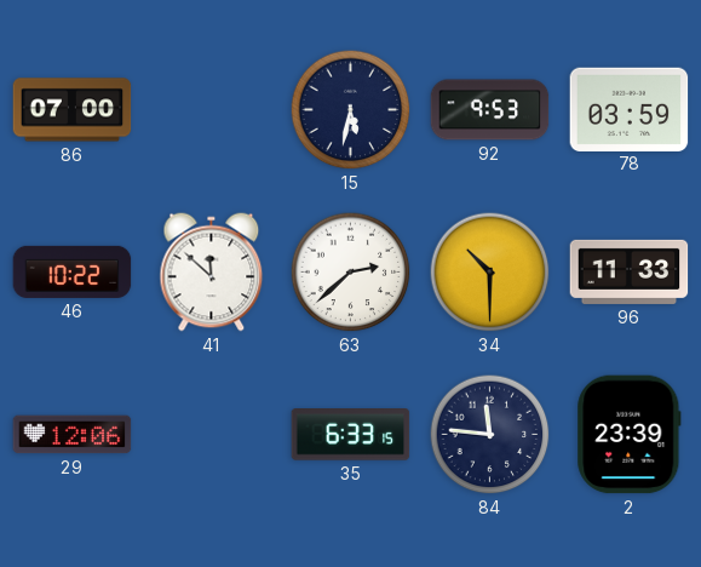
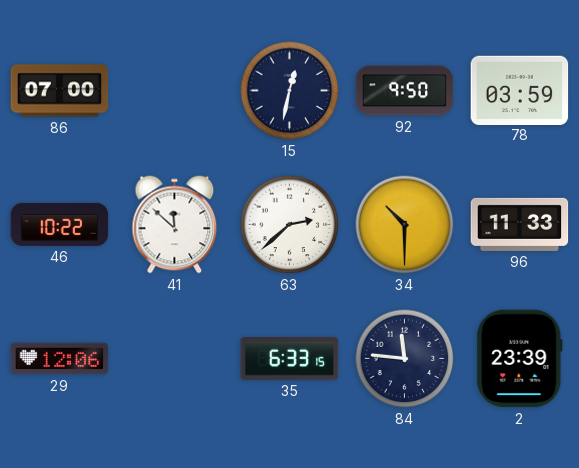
15: 5:32 -> 12:32 (290, 91)
92: 9:53 -> 9:50 (405, 91)
